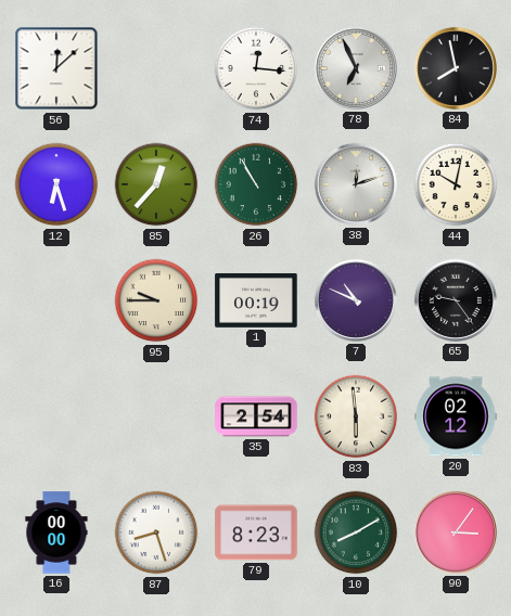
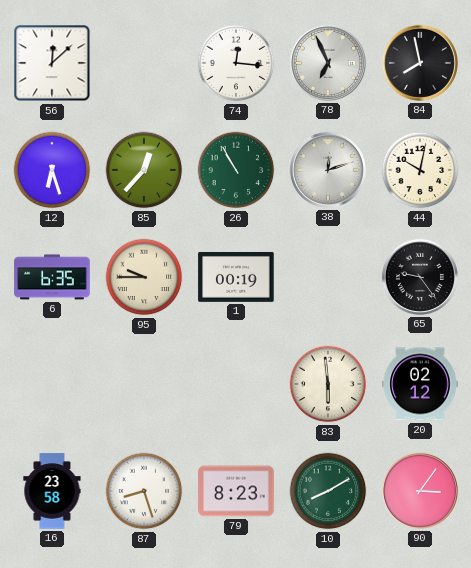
6: none -> 6:35 (52, 277)
7: 10:49 -> none (356, 300)
35: 2:54 -> none (256, 416)
16: 00:00 -> 23:58 (52, 491)
